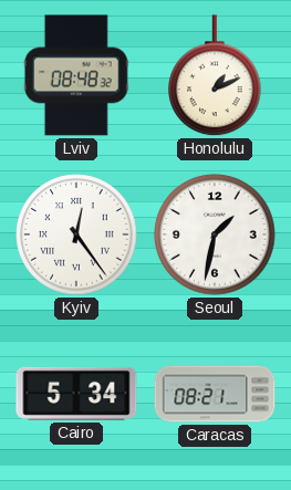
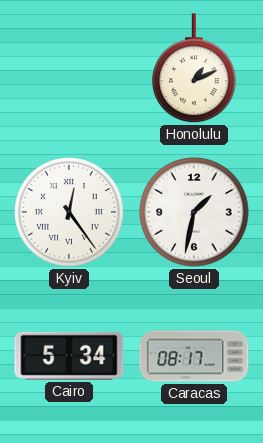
Lviv: 08:48 -> none (76, 75)
Caracas: 08:21 -> 08:17 (194, 356)
